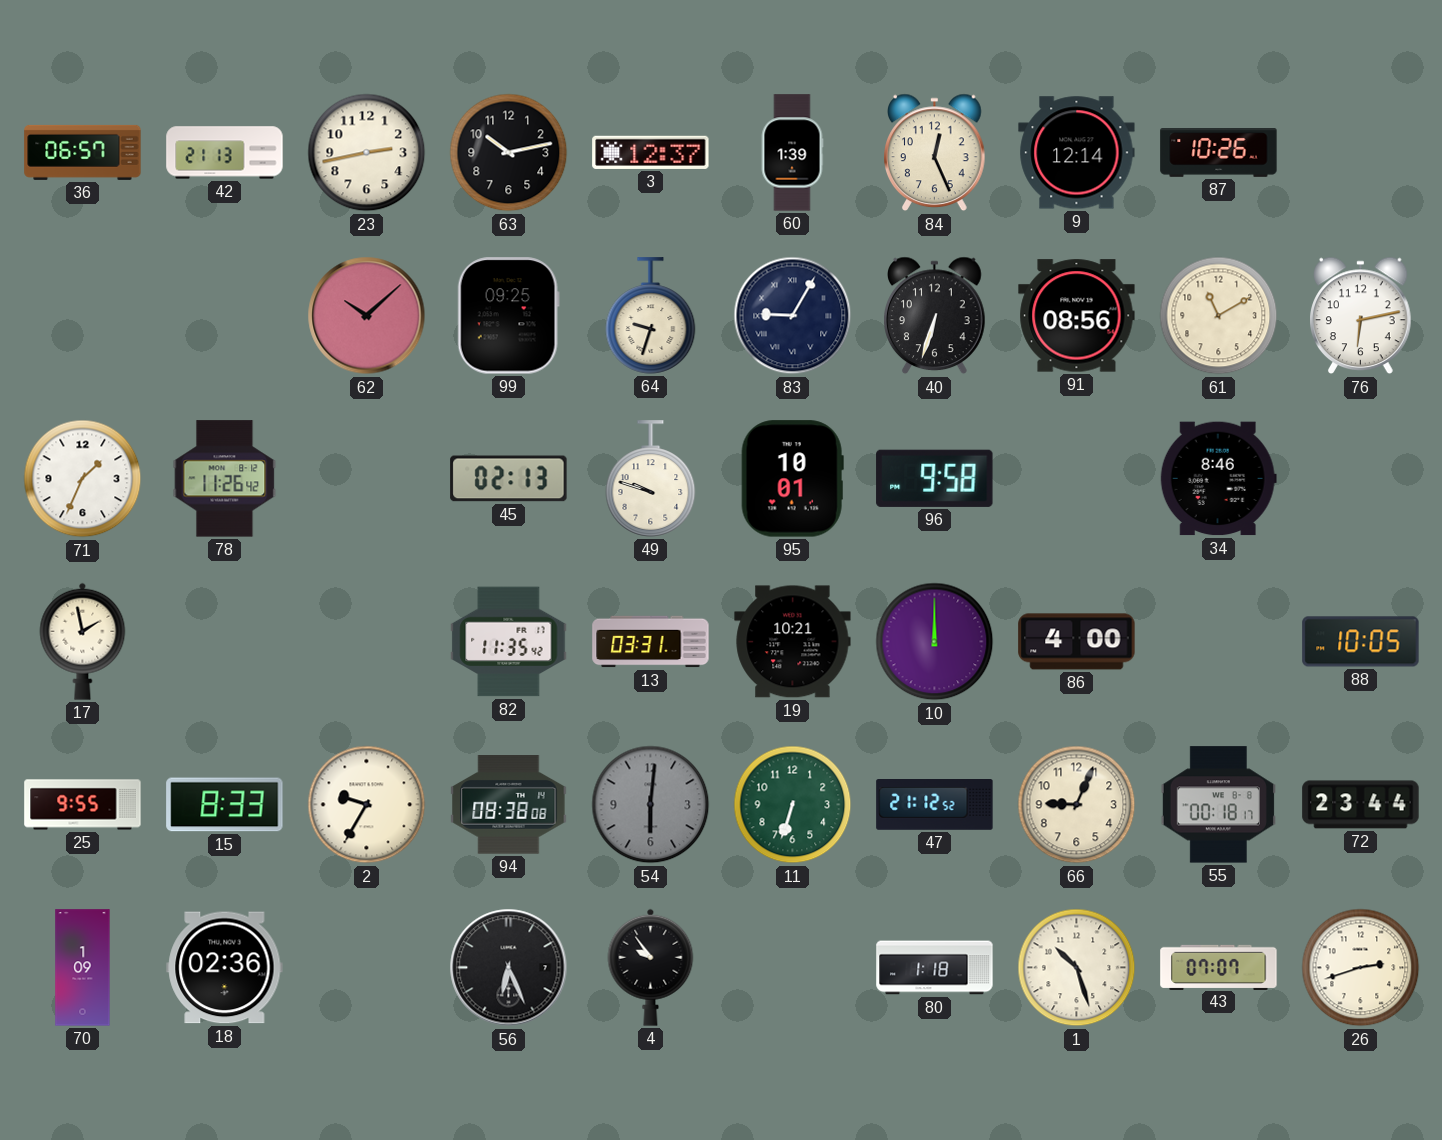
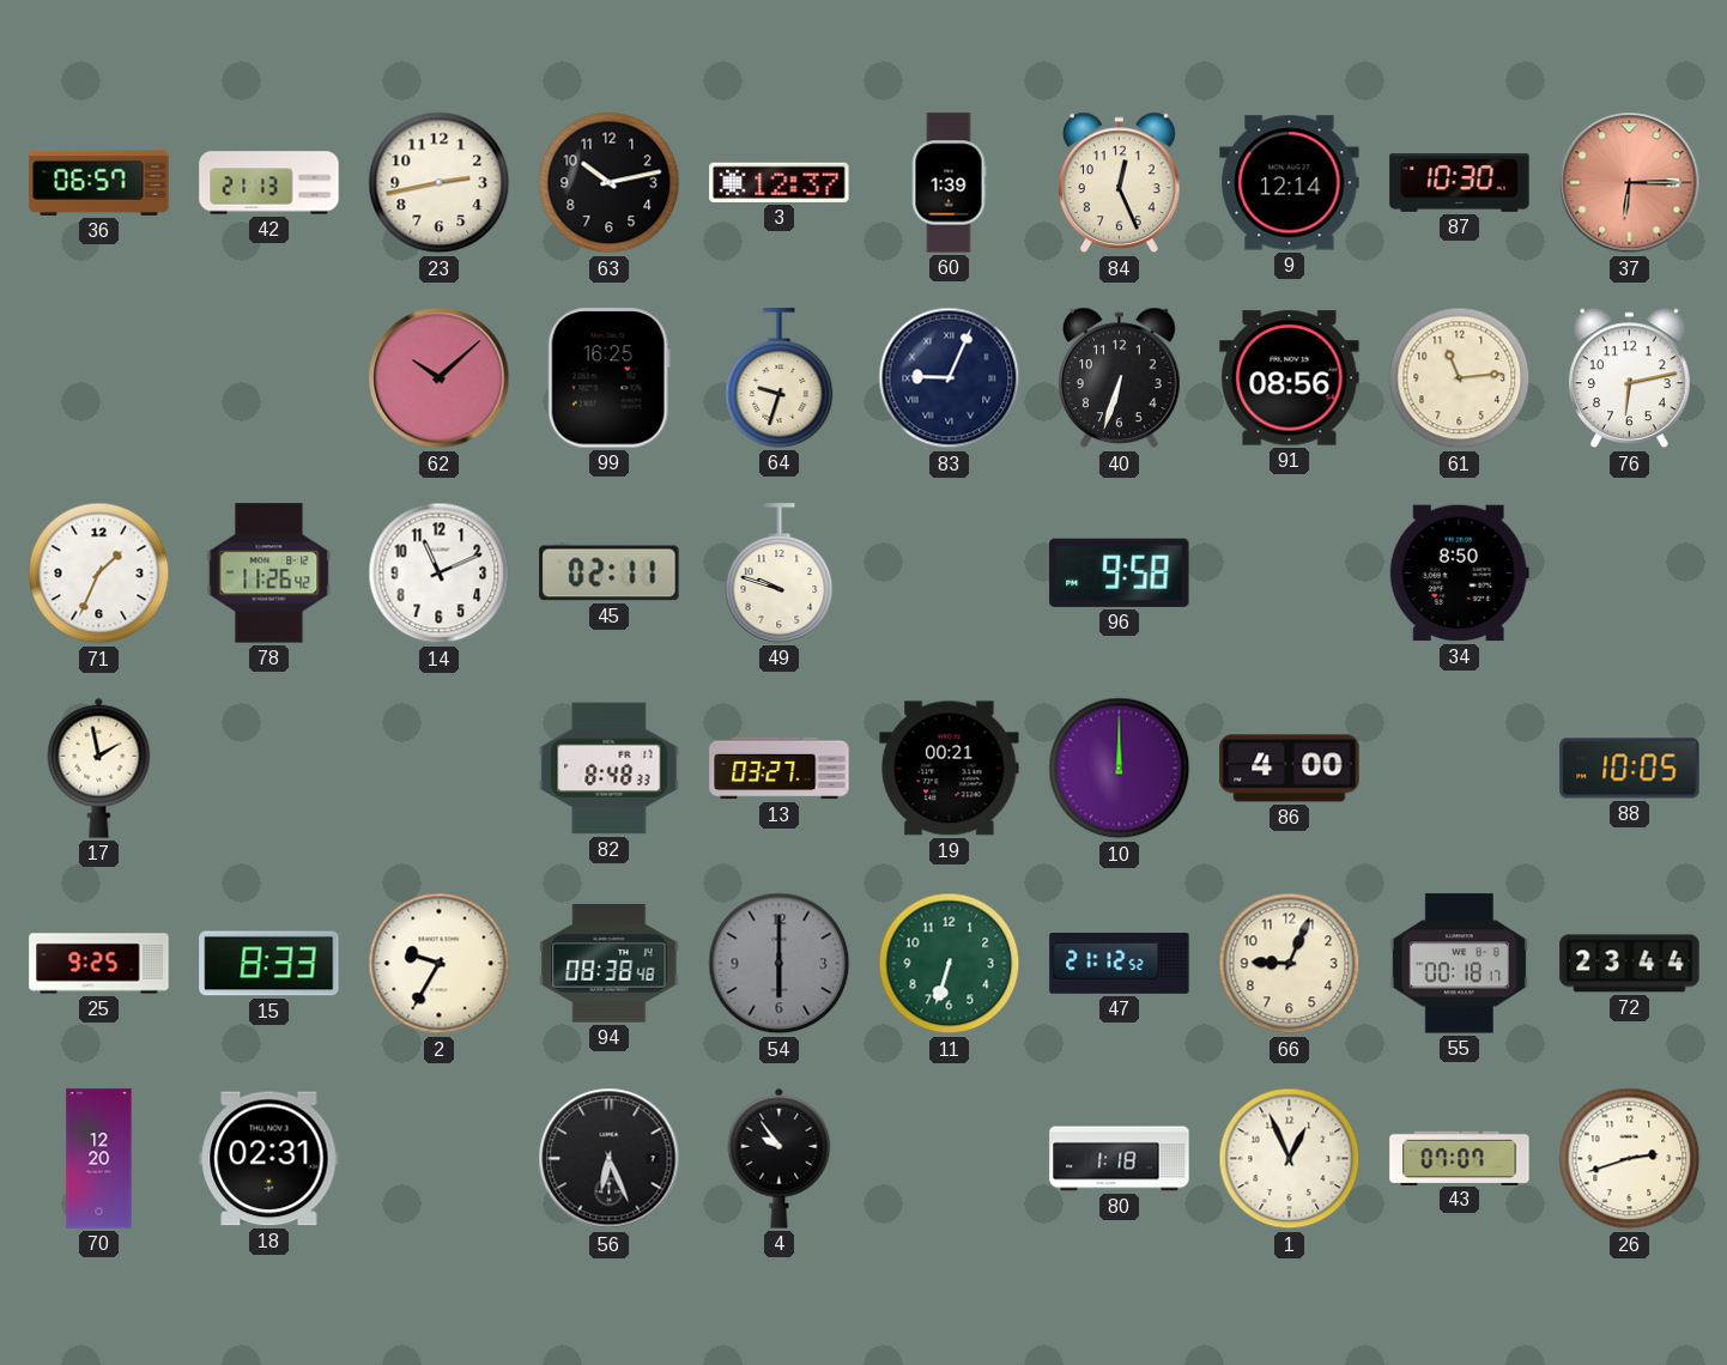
87: 10:26 -> 10:30 (1460, 183)
37: none -> 6:15 (1630, 183)
99: 09:25 -> 16:25 (608, 378)
83: 9:05 -> 9:04 (950, 378)
61: 11:10 -> 11:14 (1460, 378)
14: none -> 11:11 (440, 574)
45: 02:13 -> 02:11 (610, 574)
95: 10:01 -> none (792, 479)
34: 8:46 -> 8:50 (1459, 574)
82: 11:35 -> 8:48 (610, 769)
13: 03:31 -> 03:27 (780, 769)
19: 10:21 -> 00:21 (950, 769)
25: 9:55 -> 9:25 (99, 964)
94: 08:38:08 -> 08:38:48 (610, 964)
54: 6:01 -> 6:00 (780, 964)
70: 1:09 -> 12:20 (99, 1159)
18: 02:36 -> 02:31 (269, 1159)
1: 10:27 -> 12:56 (1290, 1159)
